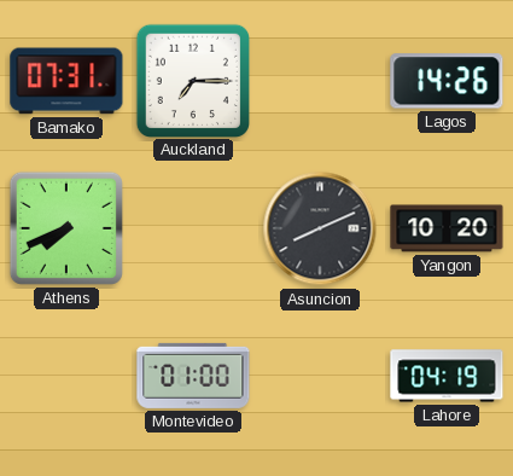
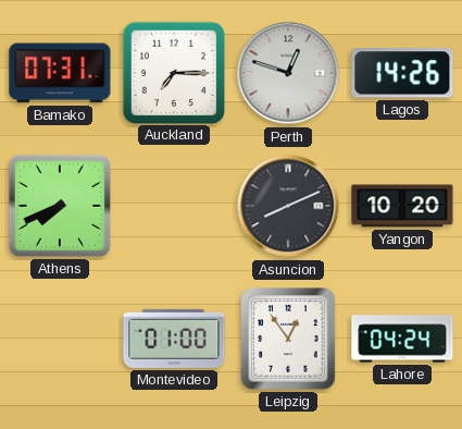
Perth: none -> 12:48 (288, 73)
Leipzig: none -> 12:54 (288, 339)
Lahore: 04:19 -> 04:24 (402, 339)
